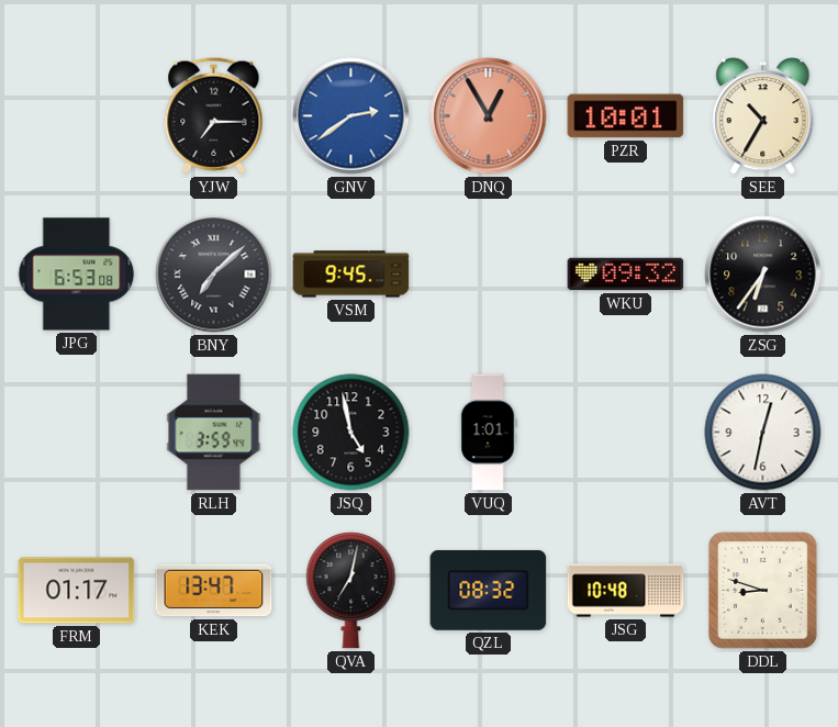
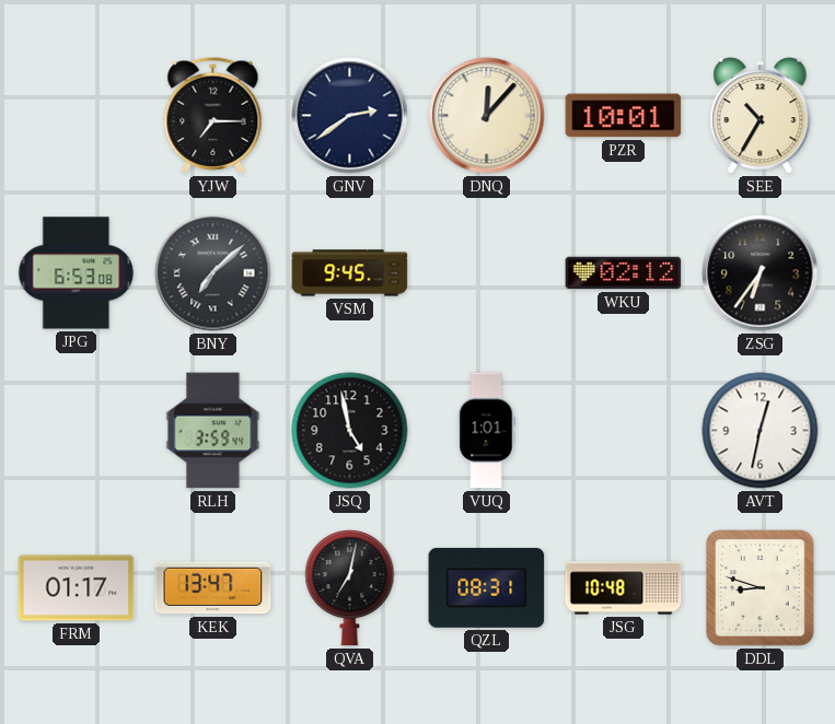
GNV dial: blue -> navy (350, 116)
DNQ: 12:55 -> 12:07 (487, 116)
DNQ dial: salmon -> cream (487, 116)
WKU: 09:32 -> 02:12 (624, 273)
QZL: 08:32 -> 08:31 (487, 587)
